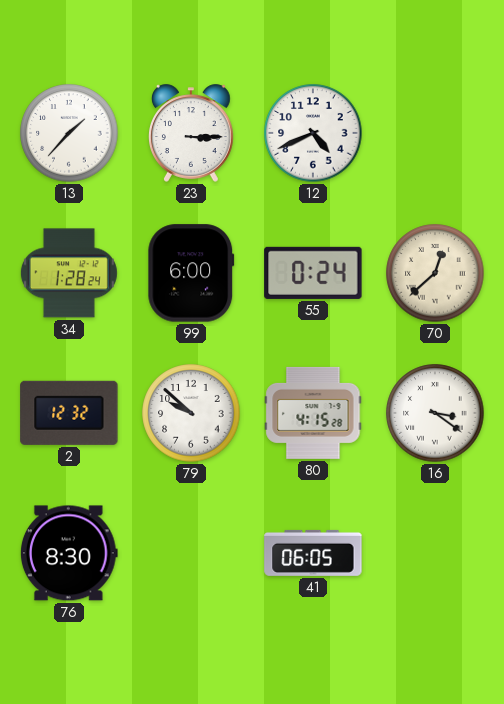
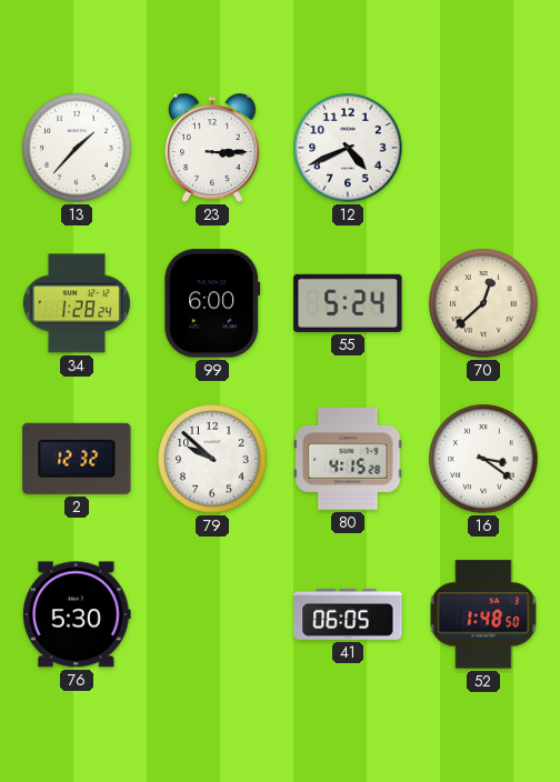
55: 0:24 -> 5:24 (348, 303)
76: 8:30 -> 5:30 (77, 614)
52: none -> 1:48 (483, 614)
